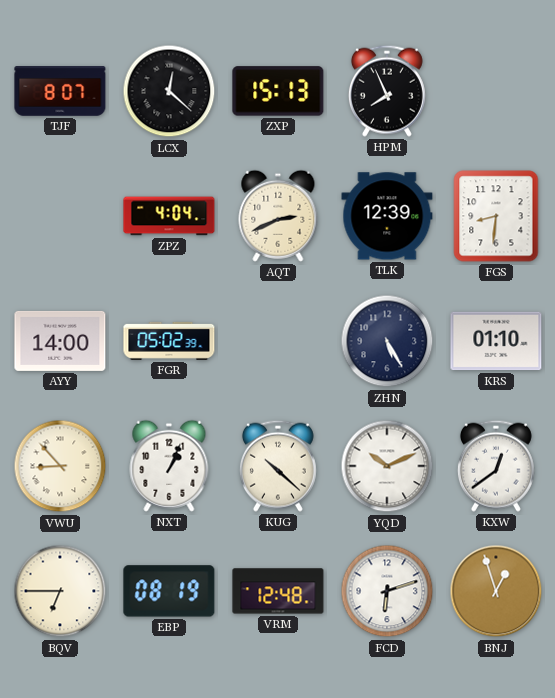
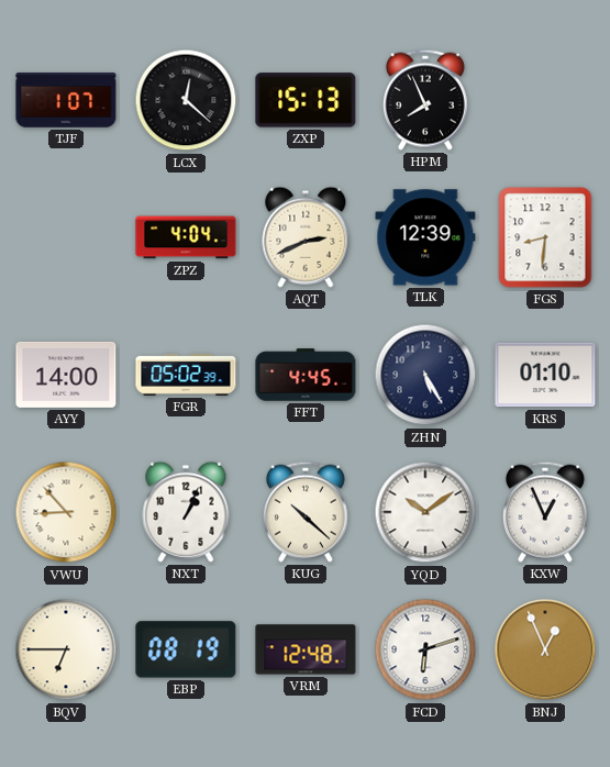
TJF: 8:07 -> 1:07 (66, 100)
FFT: none -> 4:45 (306, 375)
YQD: 10:11 -> 10:09 (425, 512)
KXW: 12:39 -> 12:56 (545, 512)
BNJ: 12:57 -> 12:56 (545, 649)
